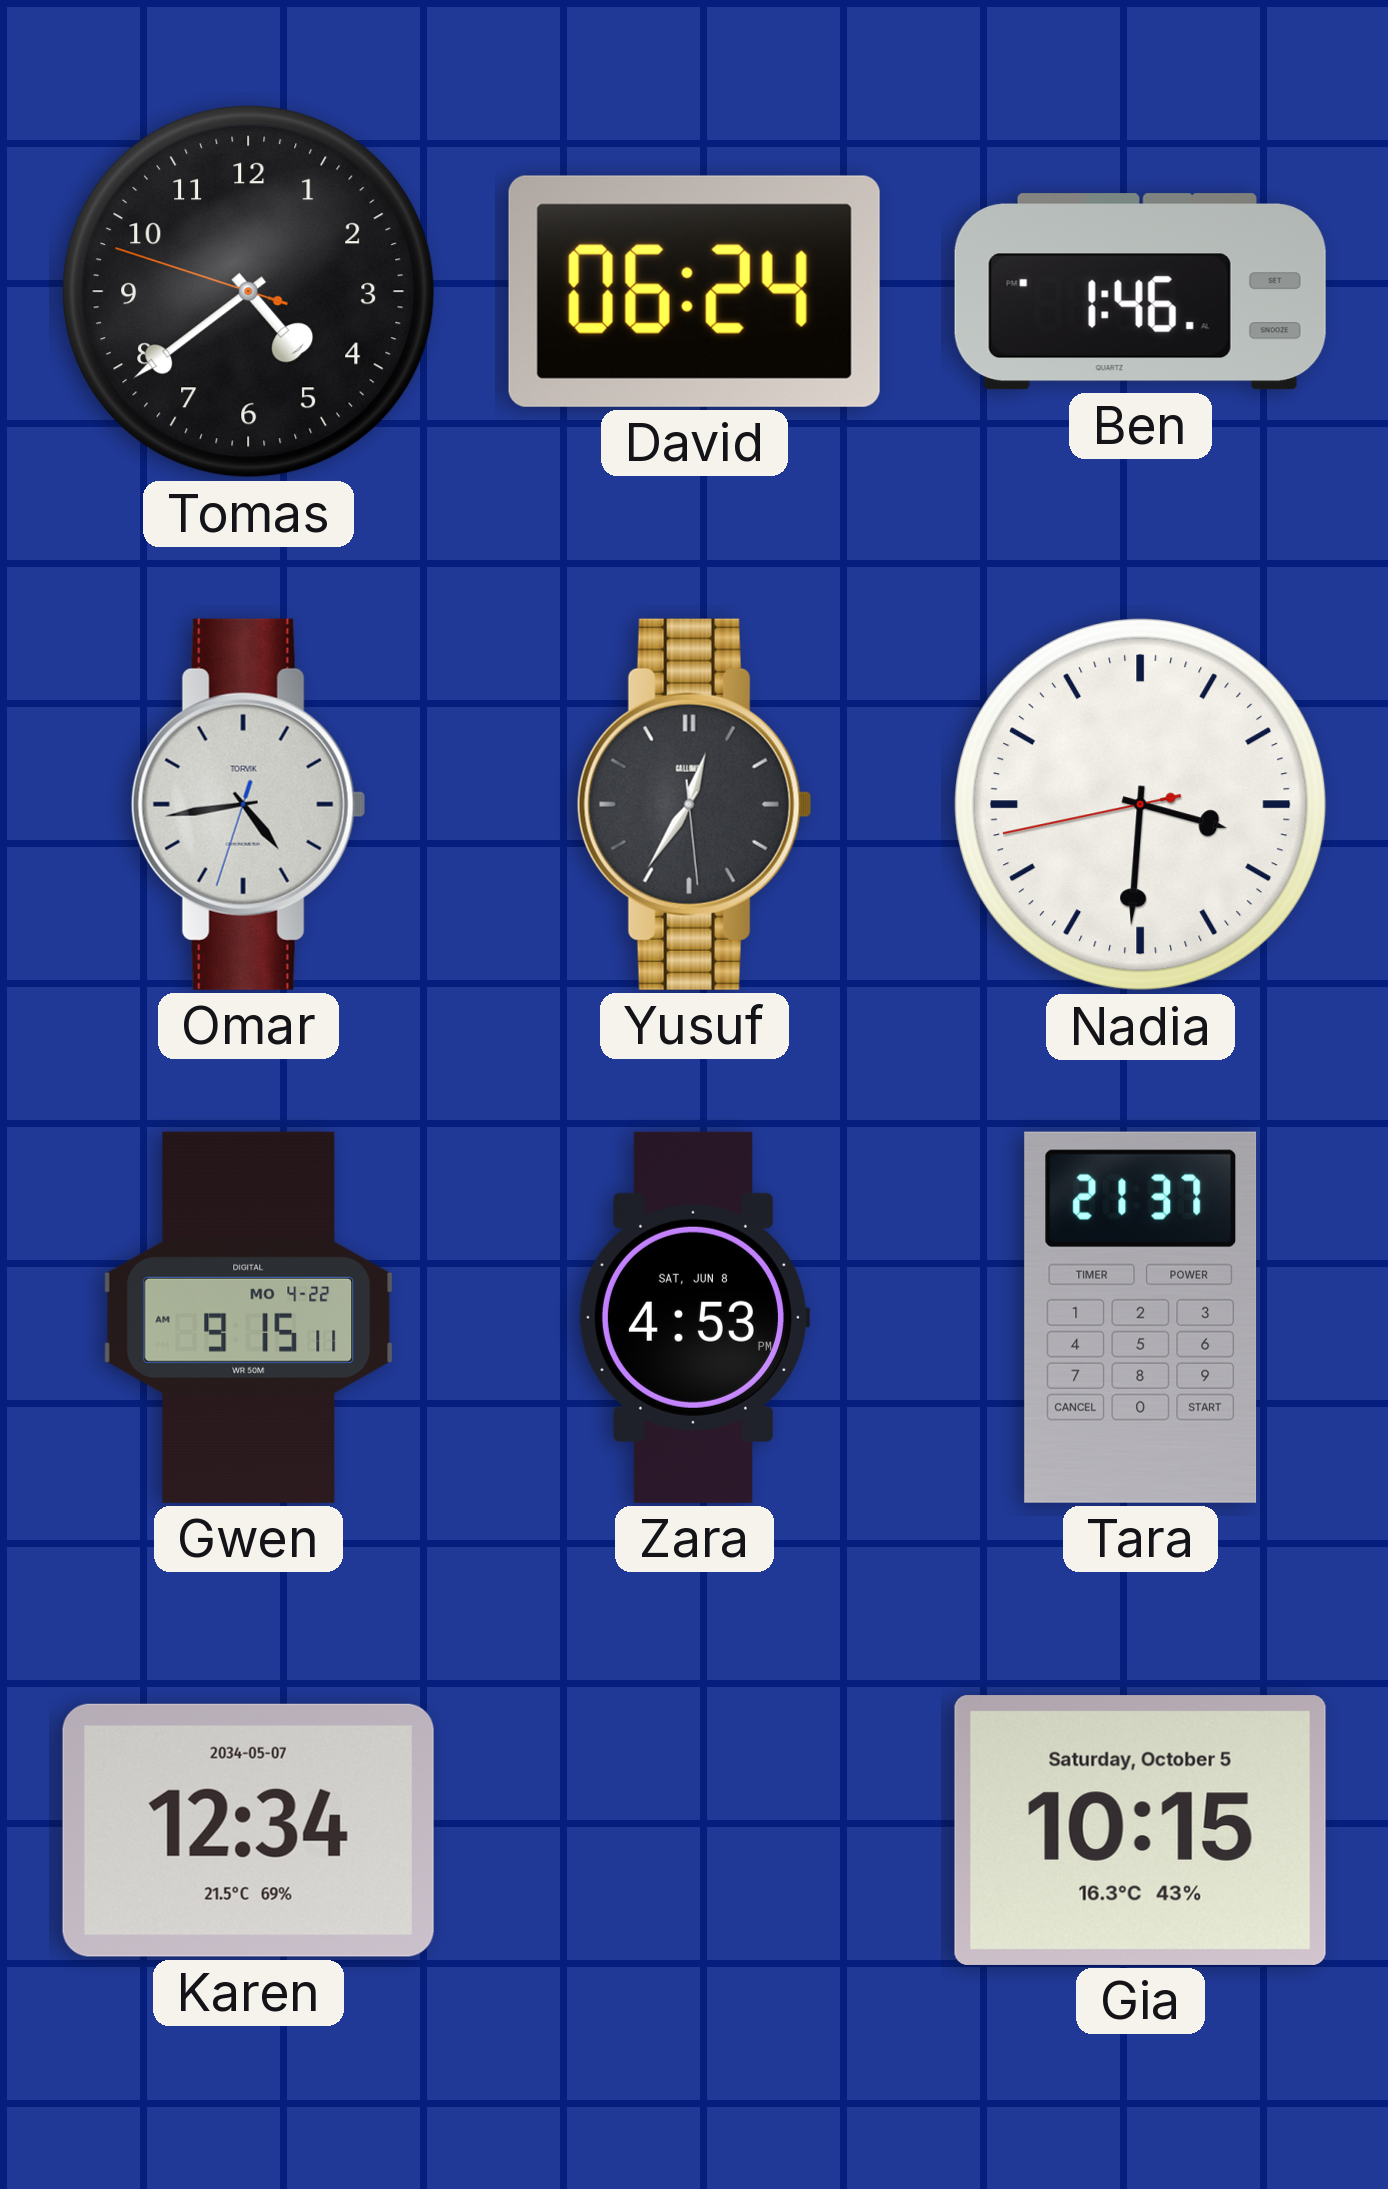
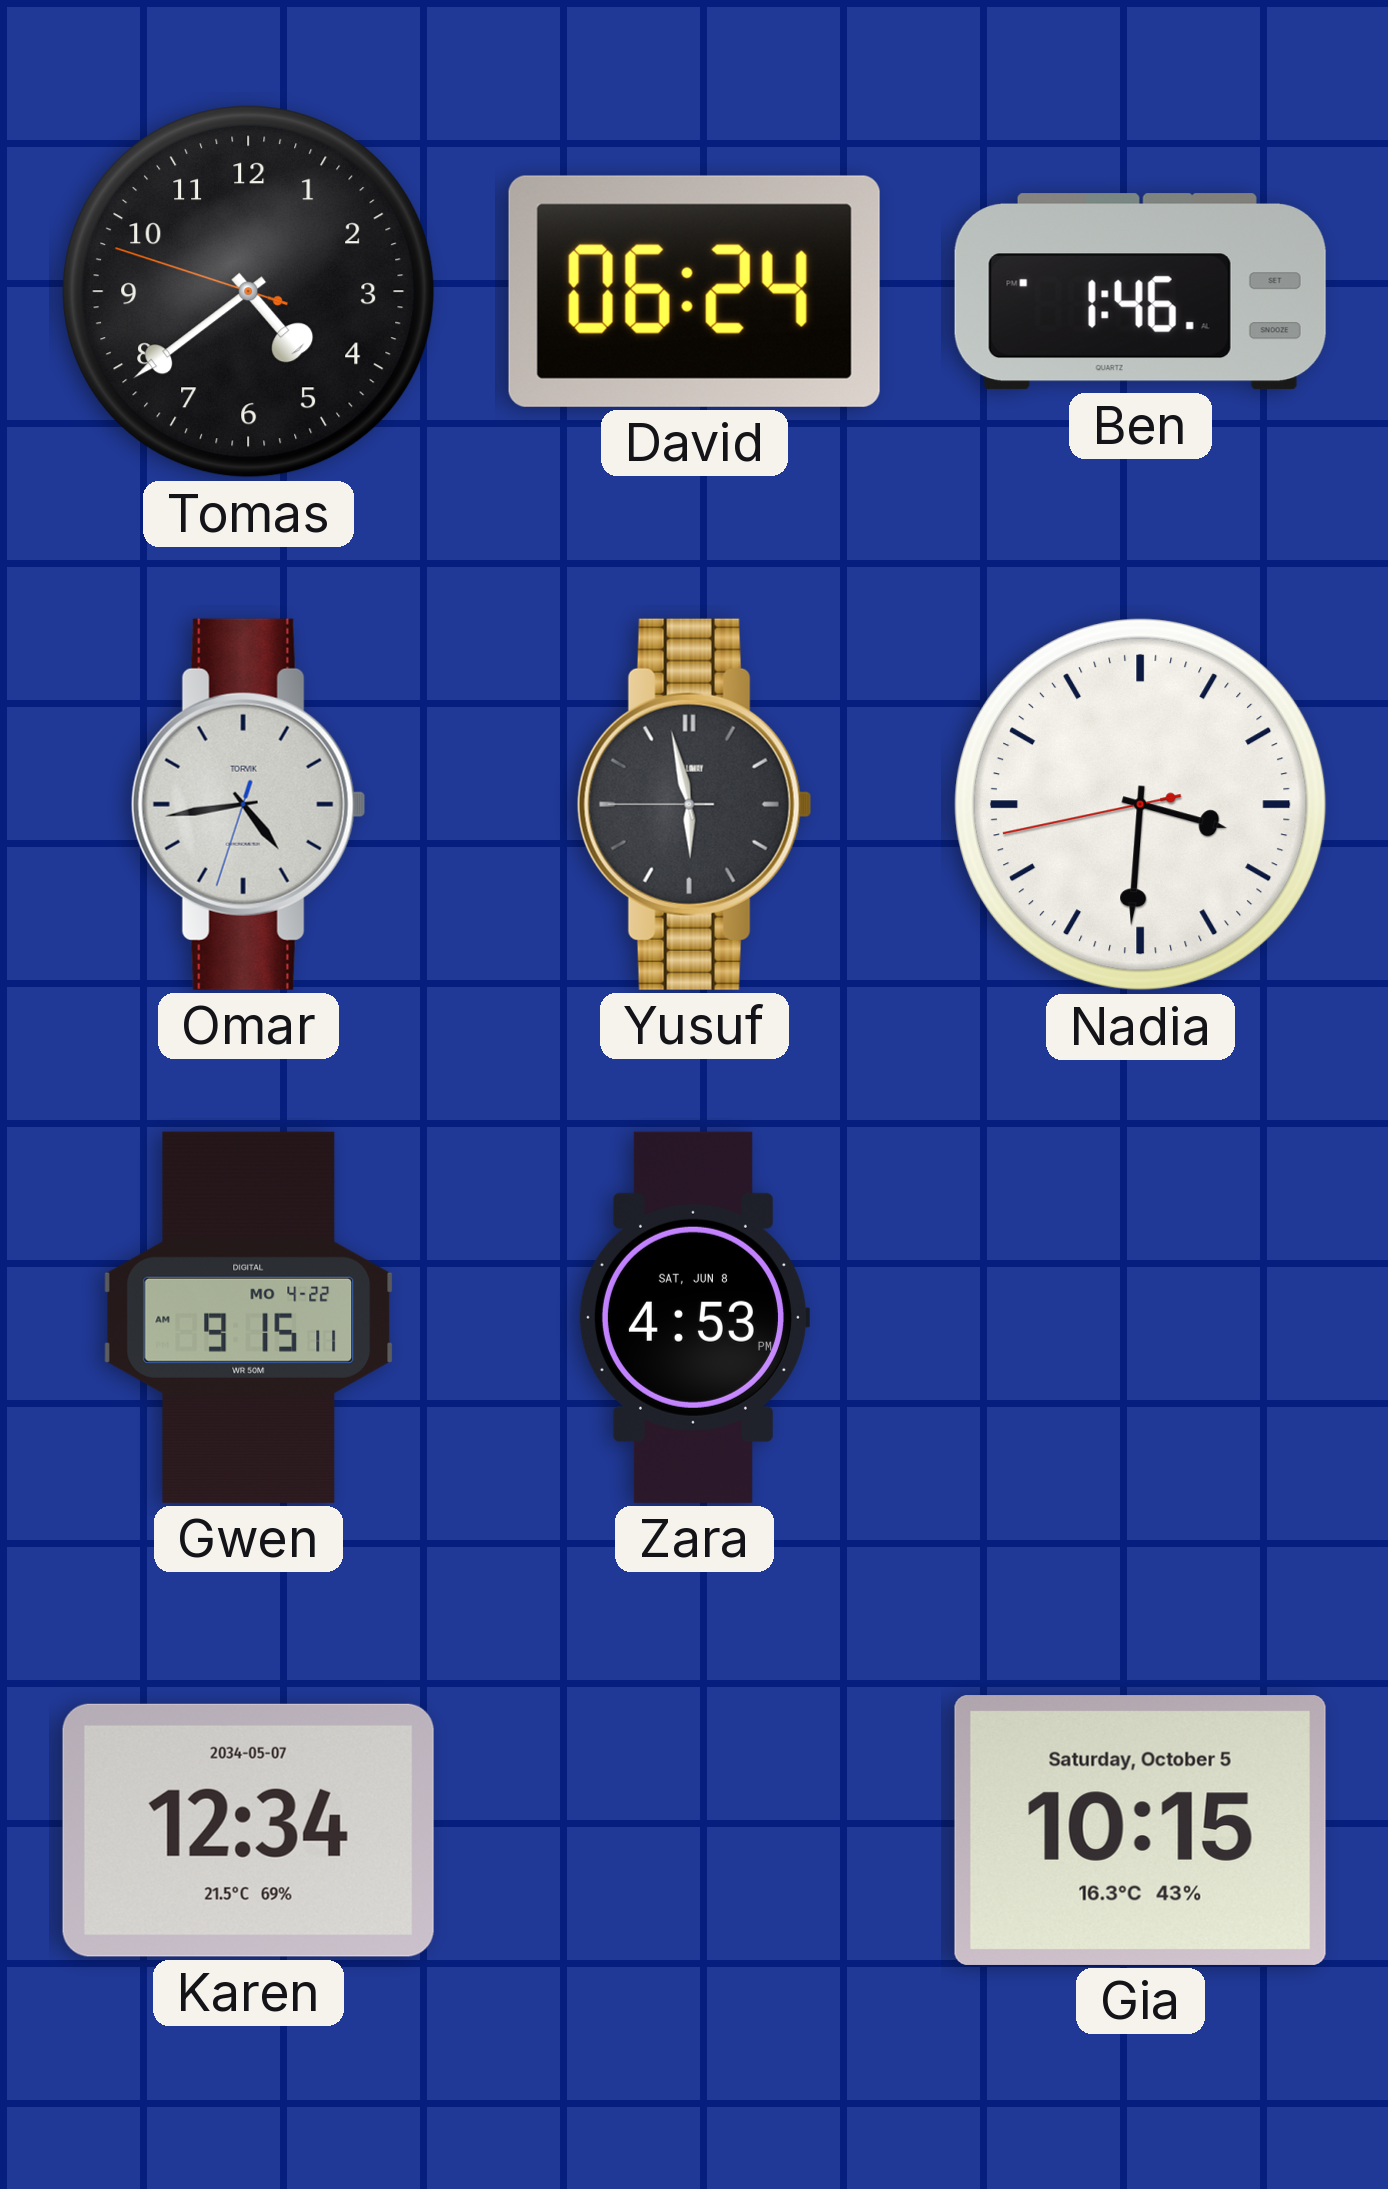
Yusuf: 12:35 -> 5:57 (694, 804)
Tara: 21:37 -> none (1141, 1317)
